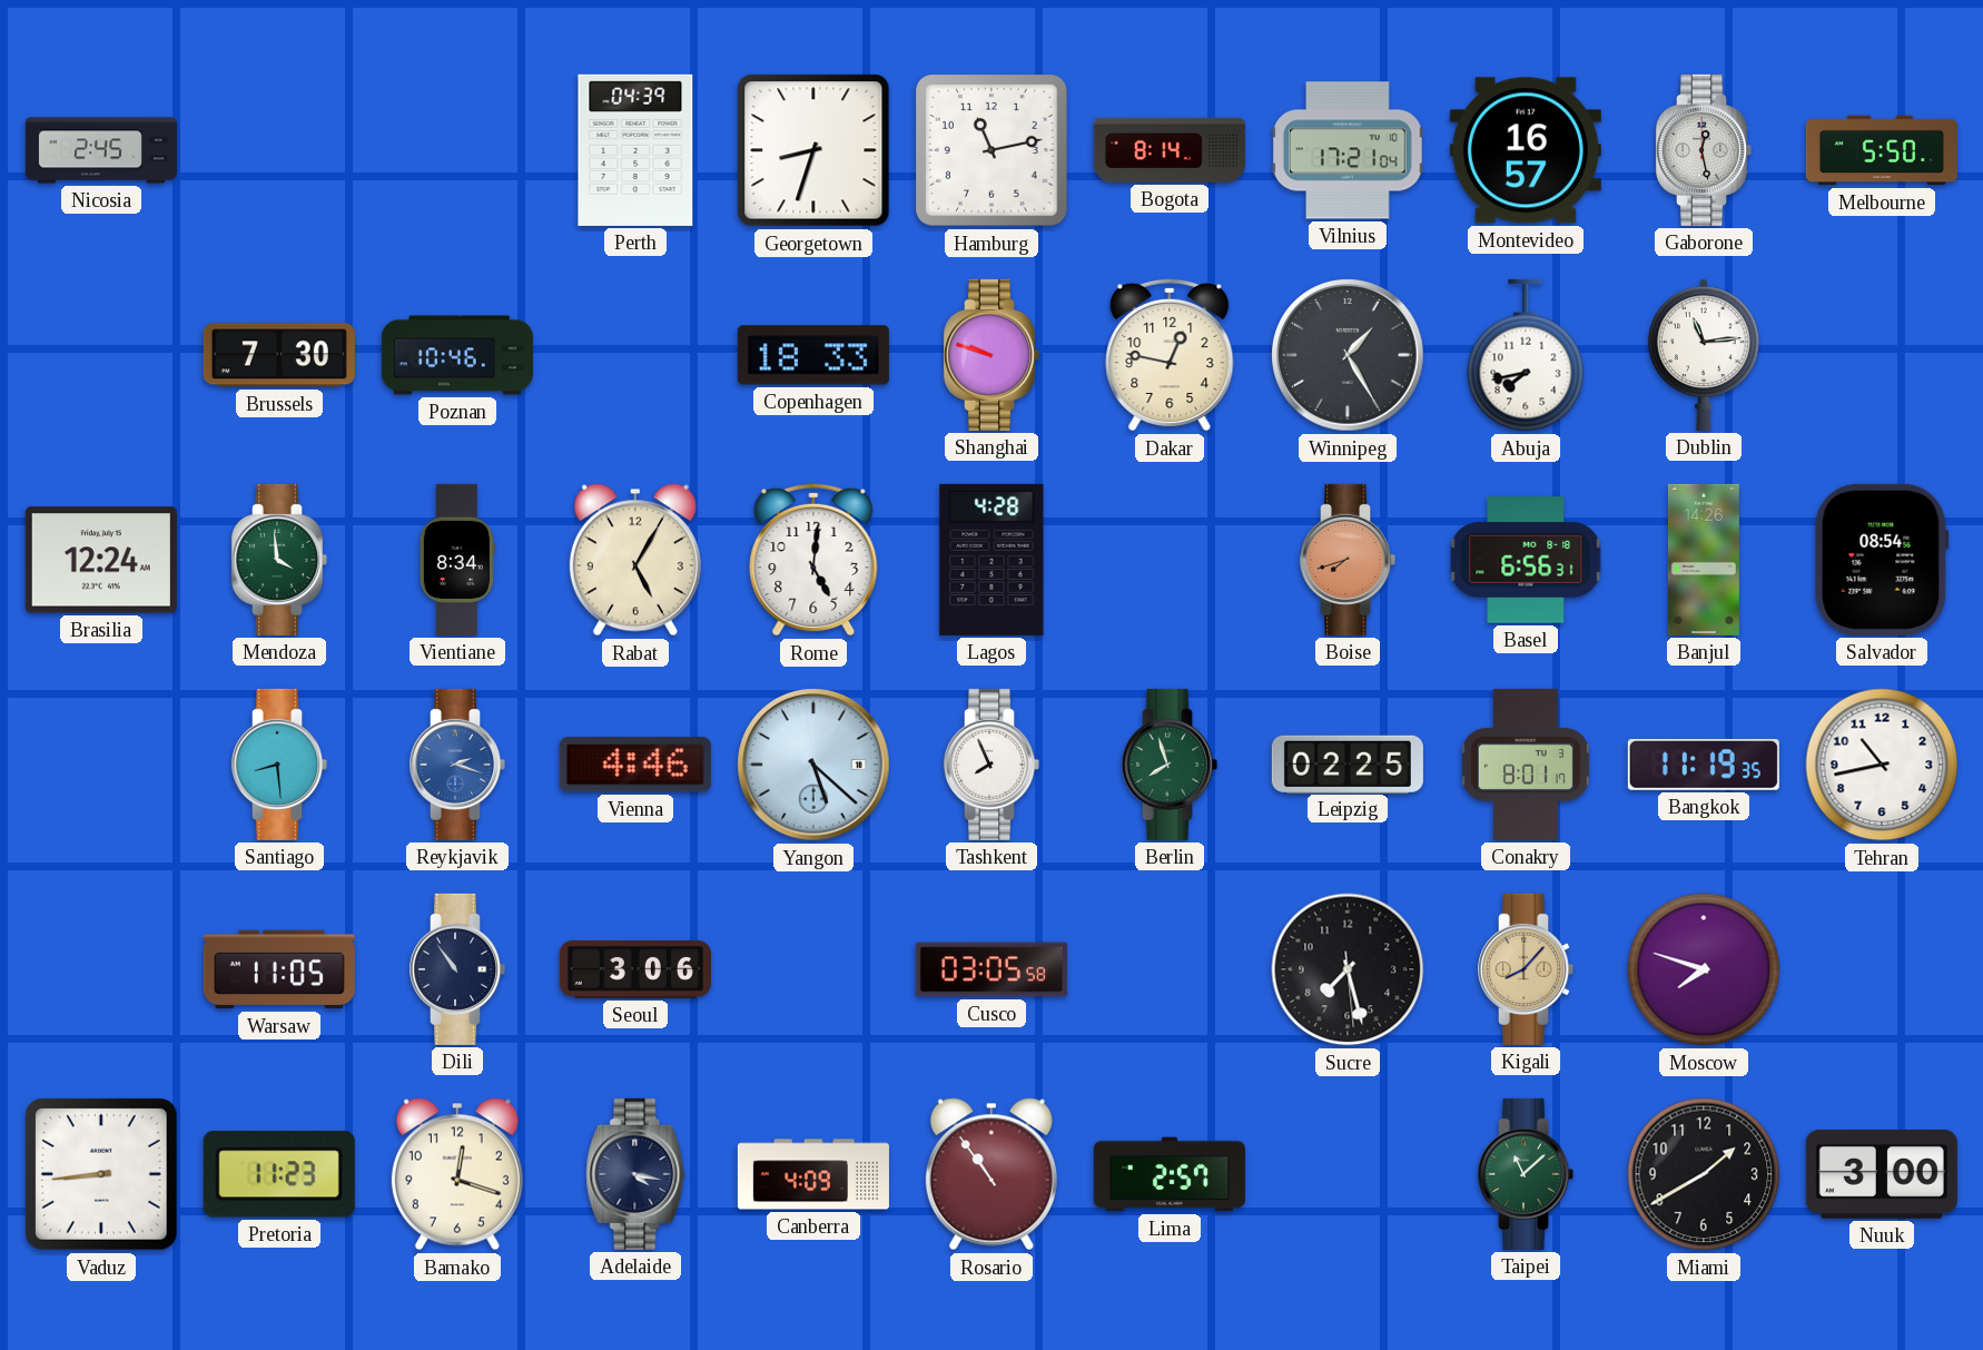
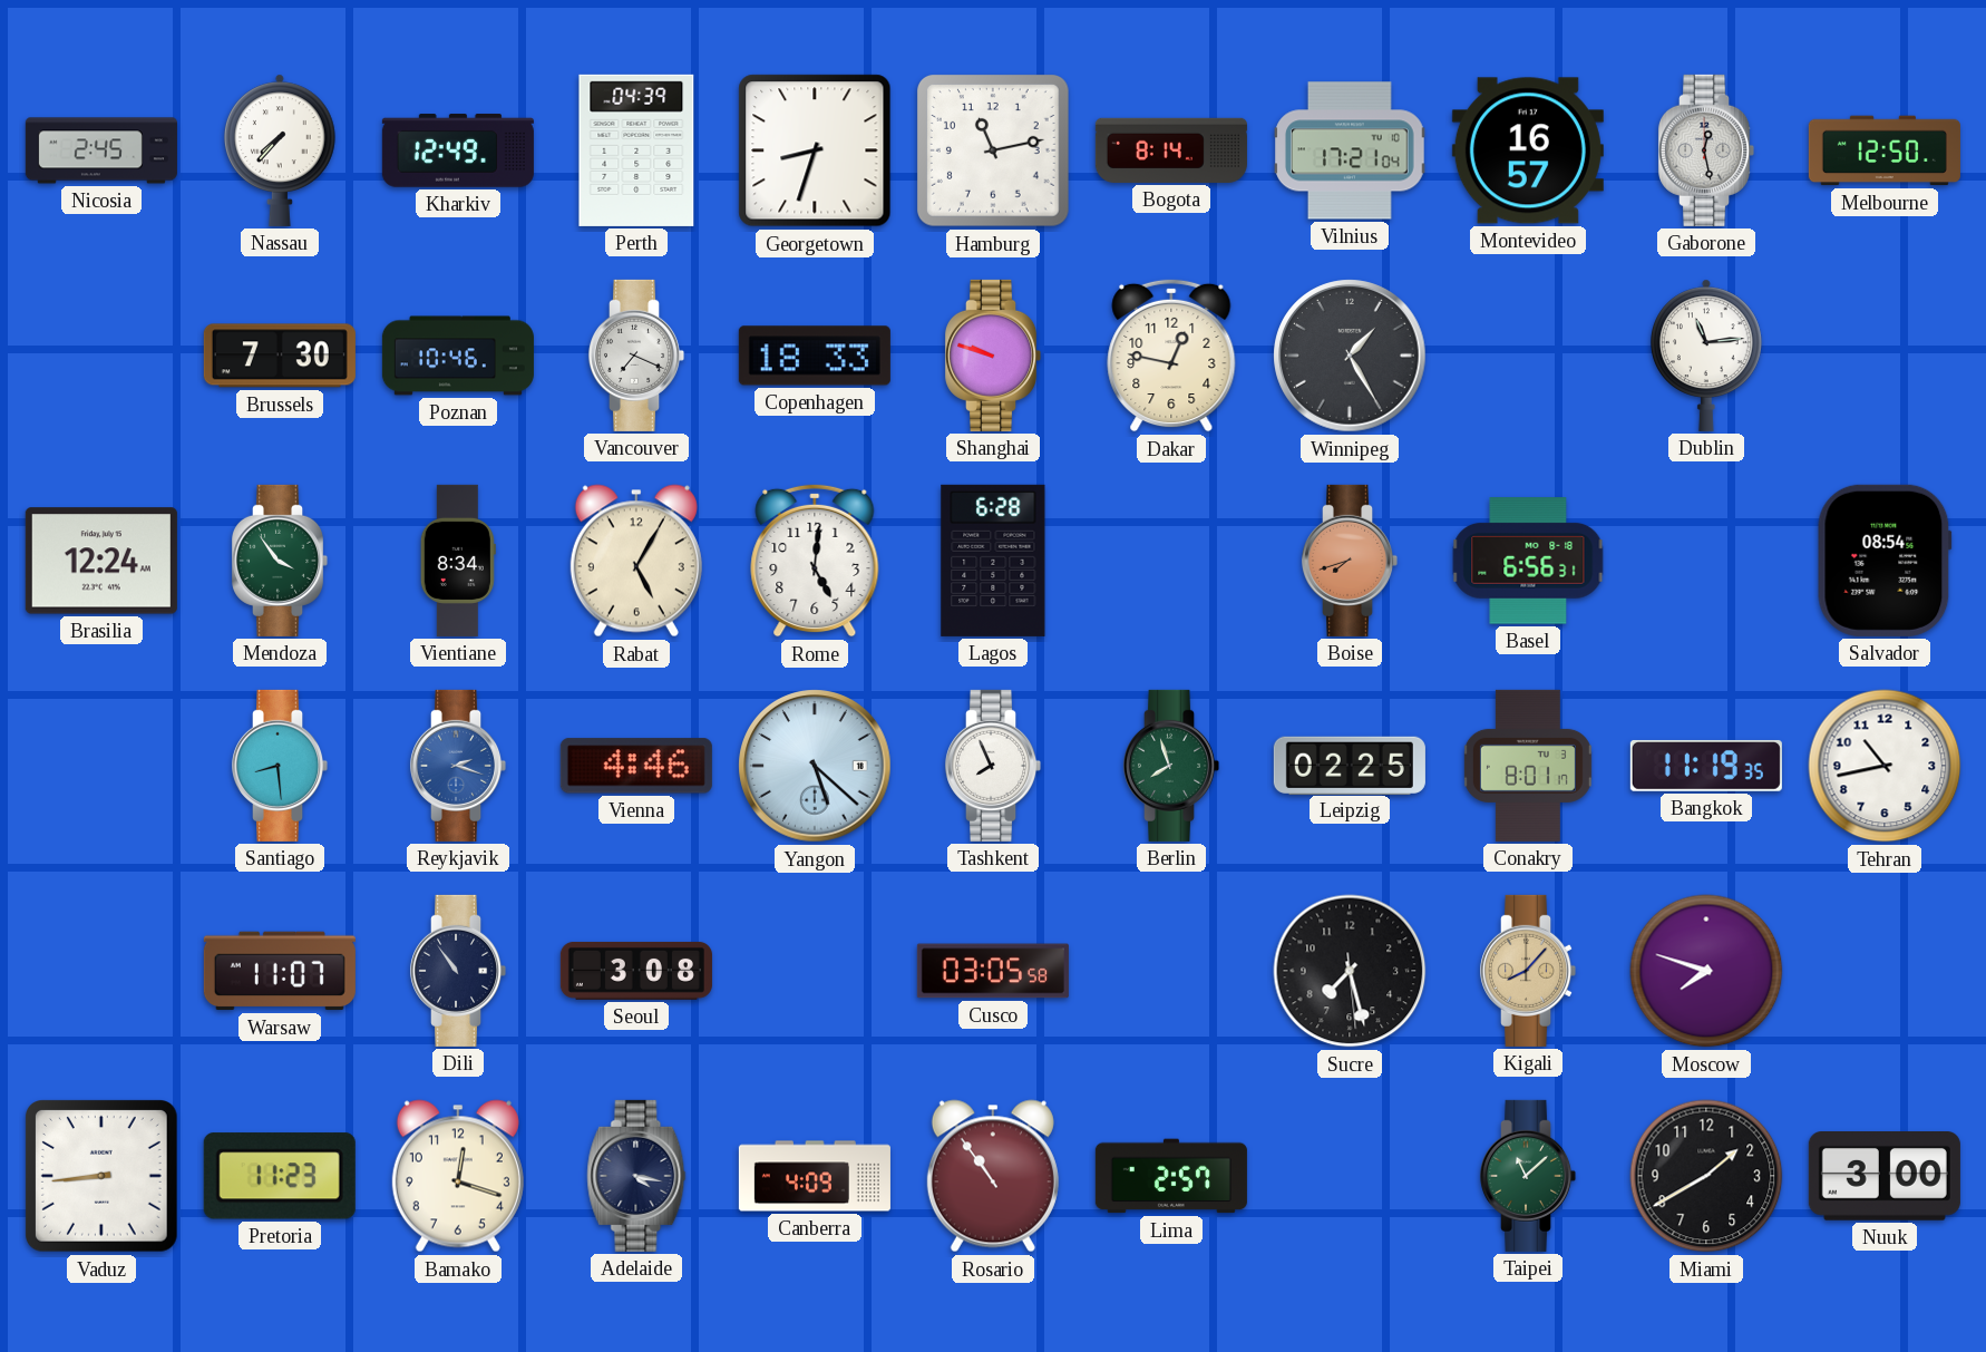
Nassau: none -> 7:37 (280, 150)
Kharkiv: none -> 12:49 (458, 150)
Melbourne: 5:50 -> 12:50 (1885, 150)
Vancouver: none -> 7:19 (636, 356)
Abuja: 7:43 -> none (1526, 355)
Mendoza: 3:59 -> 3:54 (280, 561)
Lagos: 4:28 -> 6:28 (993, 561)
Banjul: 14:26 -> none (1704, 560)
Warsaw: 11:05 -> 11:07 (280, 971)
Seoul: 3:06 -> 3:08 (636, 971)
